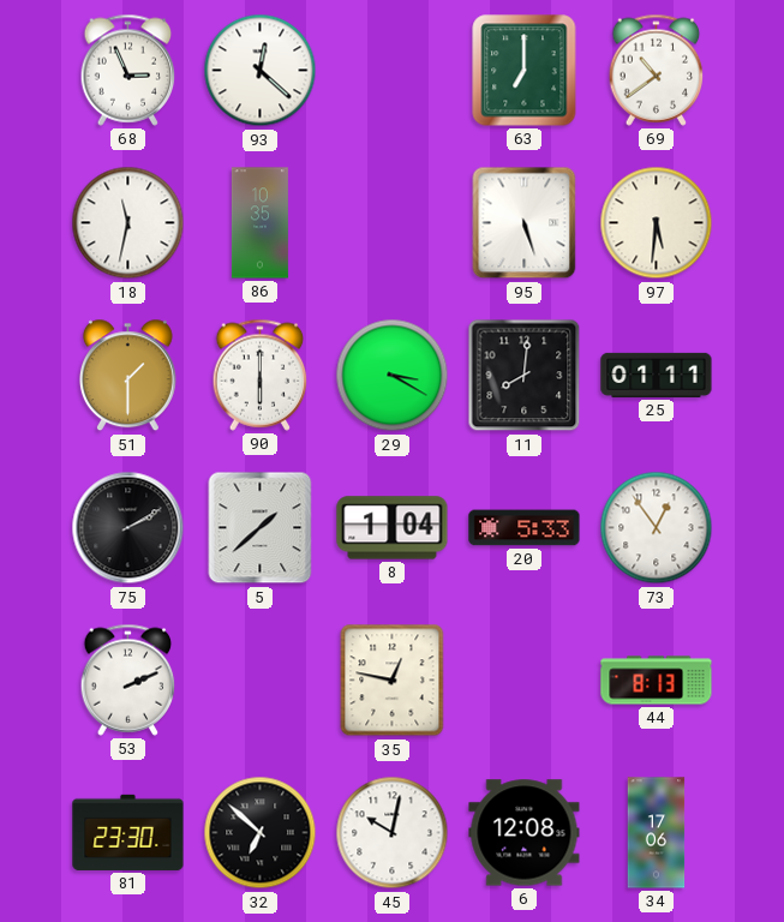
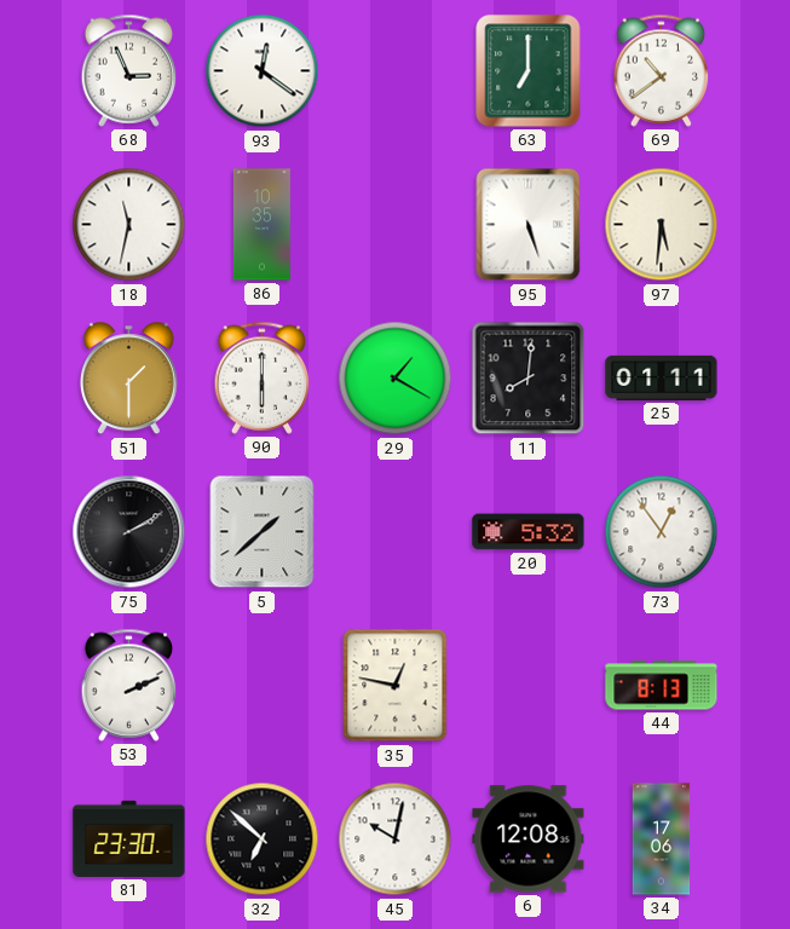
93: 12:22 -> 12:21 (263, 71)
29: 3:20 -> 1:20 (396, 379)
8: 1:04 -> none (393, 528)
20: 5:33 -> 5:32 (529, 532)
